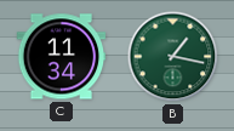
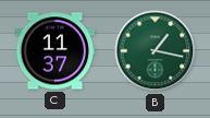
C: 11:34 -> 11:37 (55, 51)
